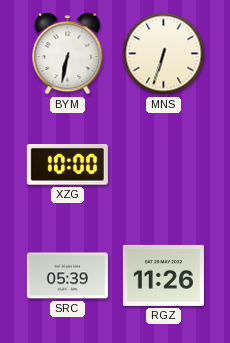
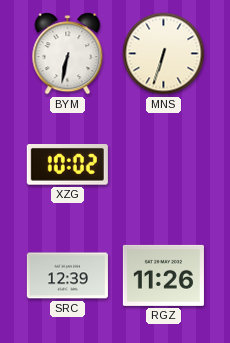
XZG: 10:00 -> 10:02 (67, 165)
SRC: 05:39 -> 12:39 (67, 276)
